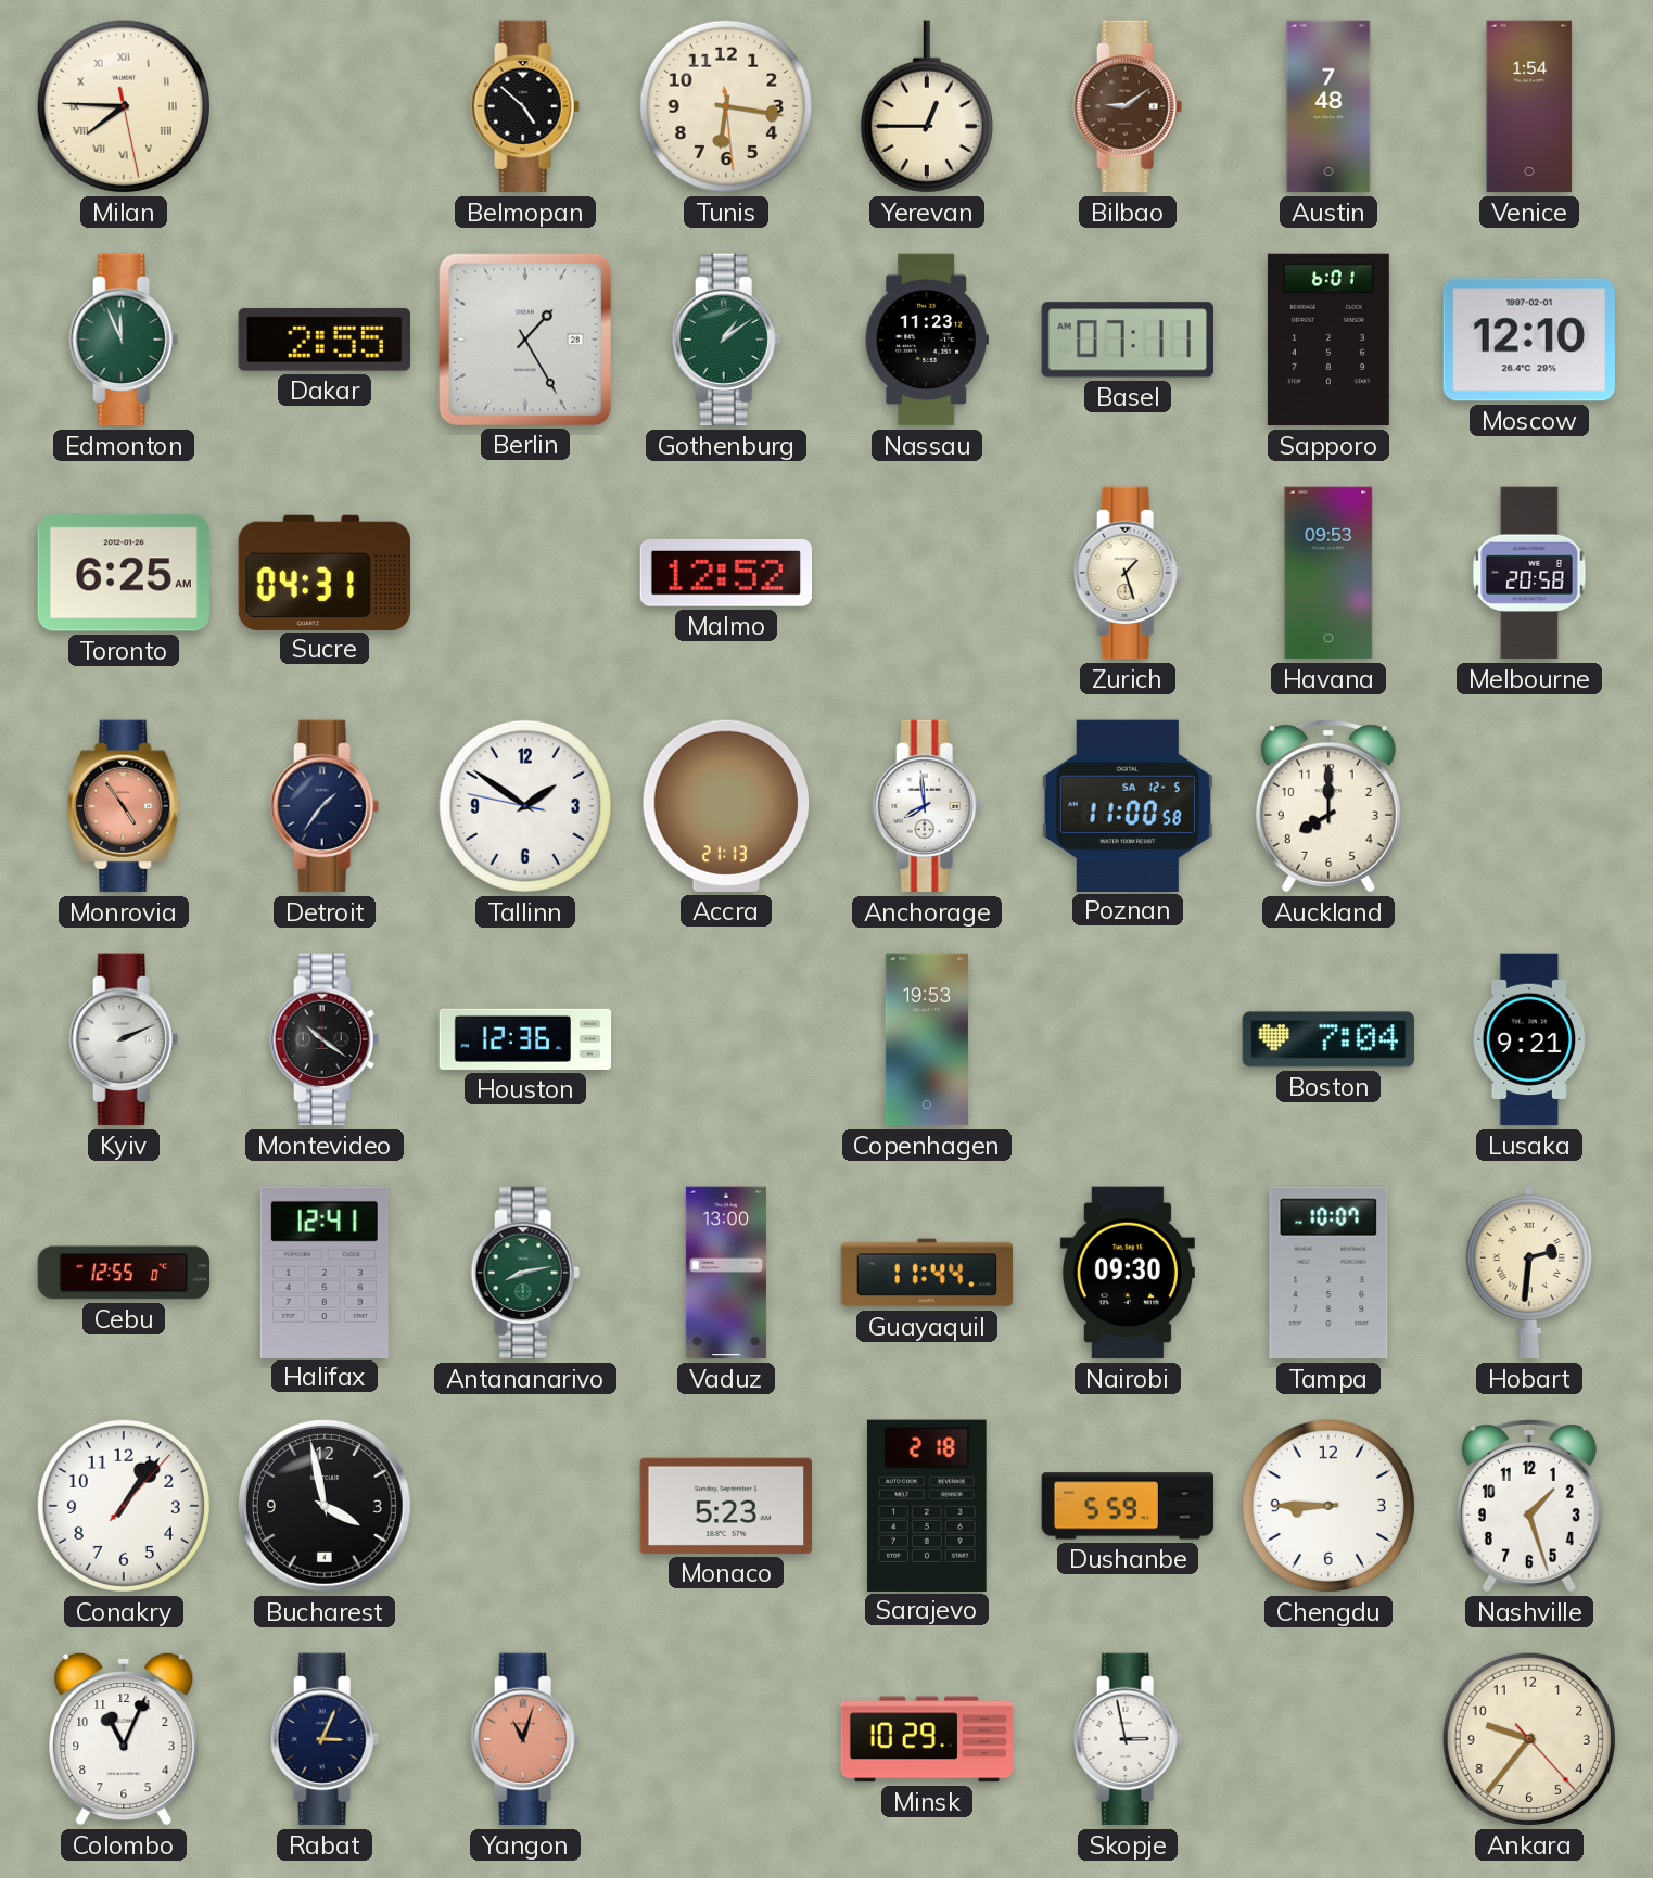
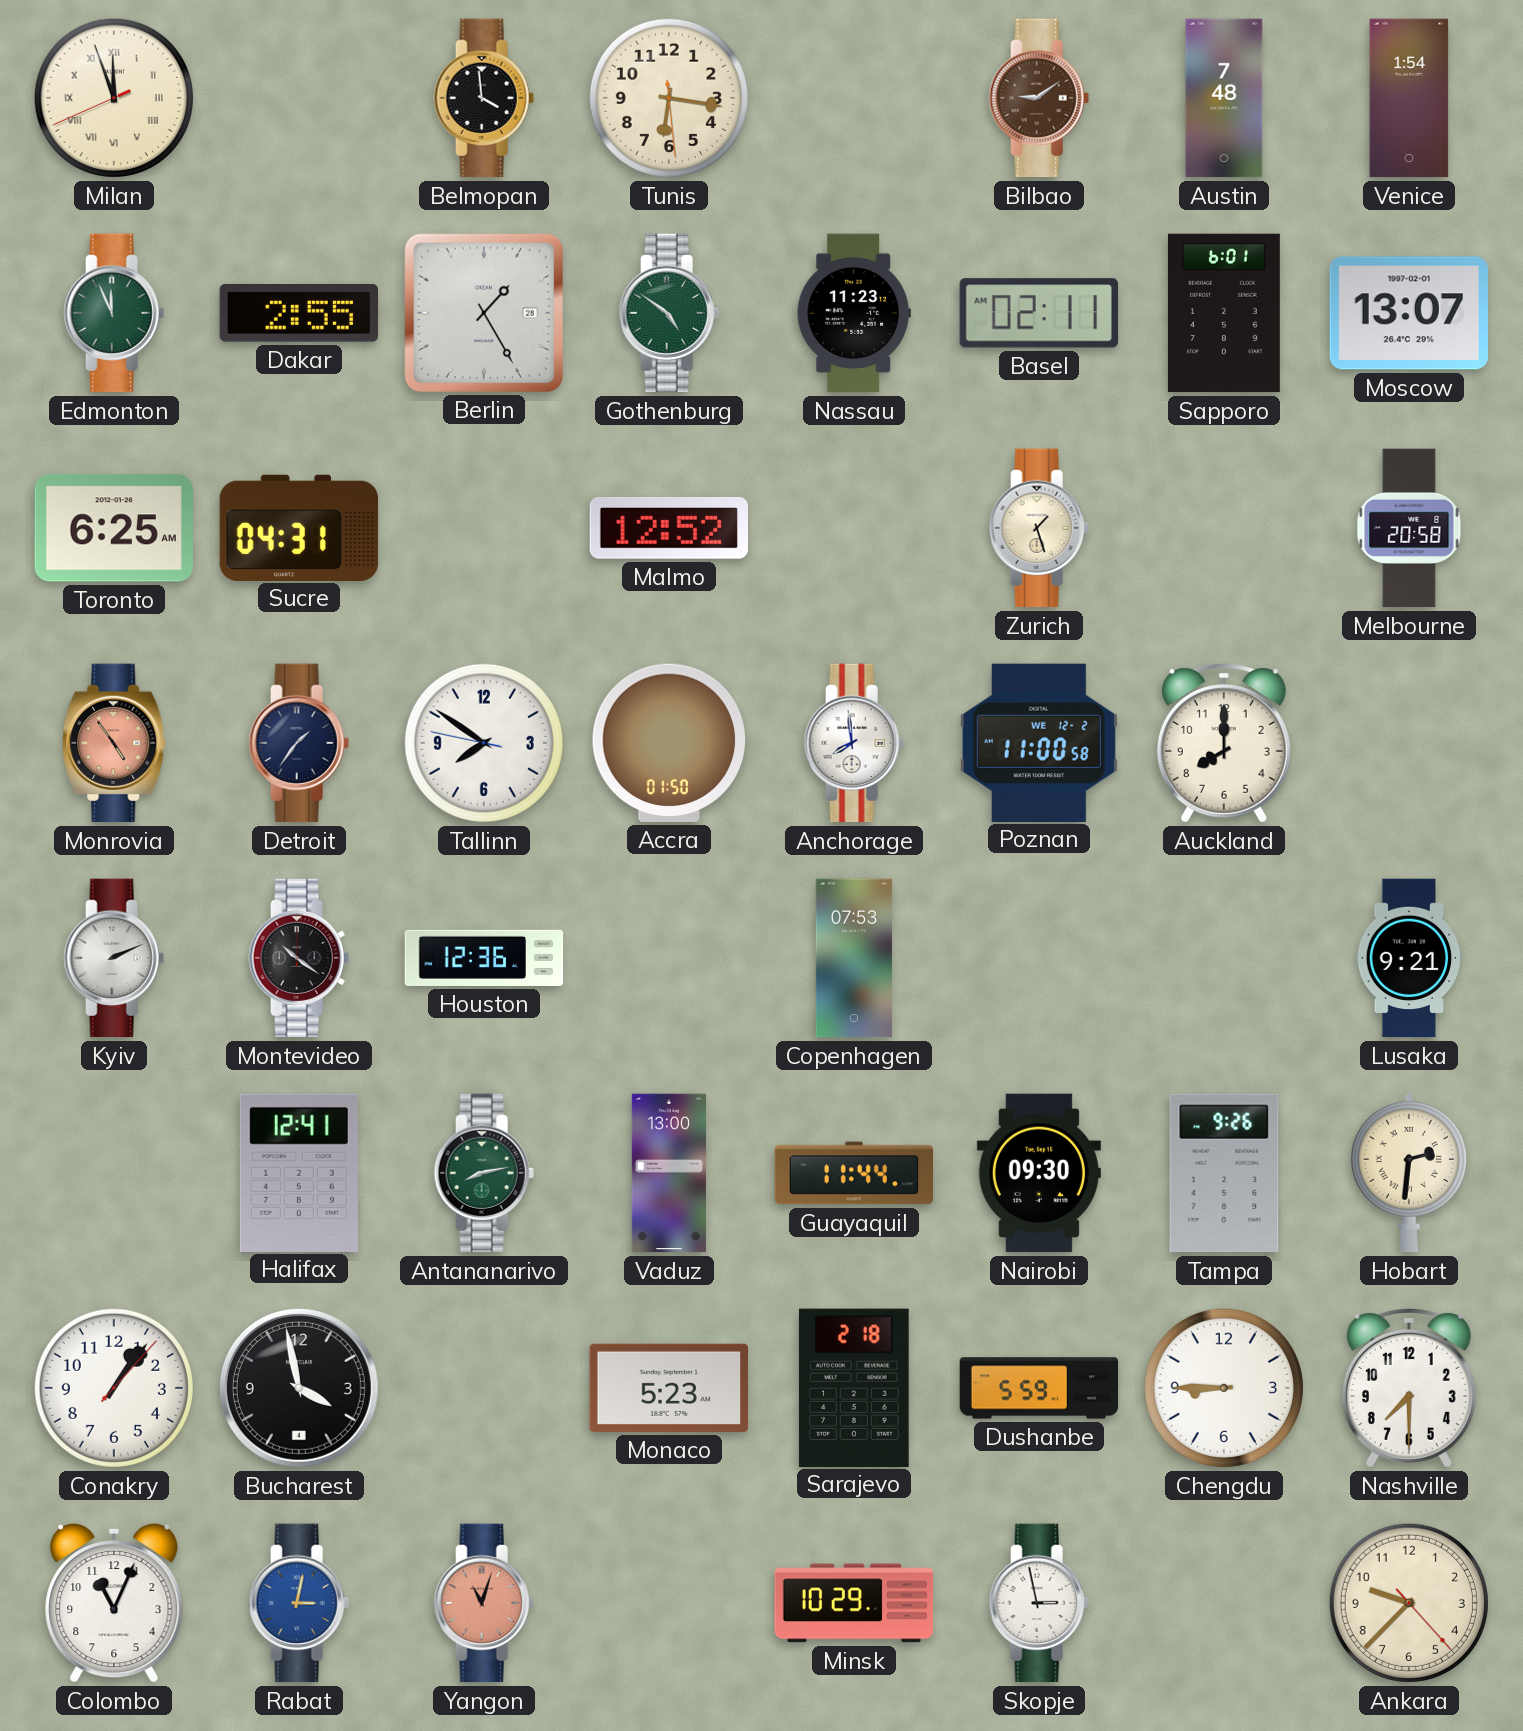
Milan: 7:45 -> 11:56 (114, 98)
Belmopan: 4:52 -> 3:59 (484, 98)
Yerevan: 12:45 -> none (927, 106)
Gothenburg: 1:09 -> 4:51 (669, 313)
Basel: 07:11 -> 02:11 (1038, 313)
Moscow: 12:10 -> 13:07 (1408, 313)
Havana: 09:53 -> none (1328, 573)
Tallinn: 1:50 -> 7:50 (484, 743)
Accra: 21:13 -> 01:50 (669, 743)
Poznan date: SA 12-5 -> WE 12-2 (1039, 742)
Copenhagen: 19:53 -> 07:53 (854, 958)
Boston: 7:04 -> none (1328, 1039)
Cebu: 12:55 -> none (124, 1273)
Tampa: 10:07 -> 9:26 (1224, 1173)
Nashville: 1:27 -> 7:30 (1409, 1388)
Rabat: 3:04 -> 3:02 (299, 1603)
Rabat dial: navy -> blue (299, 1603)
Ankara: 9:36 -> 9:37 (1409, 1603)
